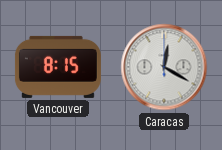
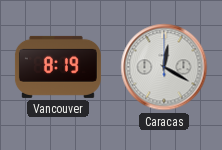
Vancouver: 8:15 -> 8:19 (58, 67)
